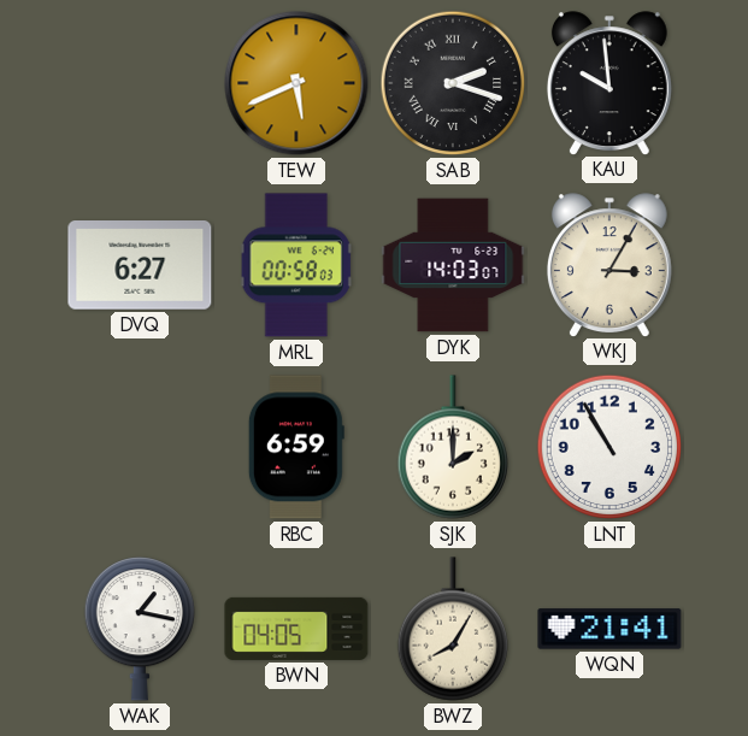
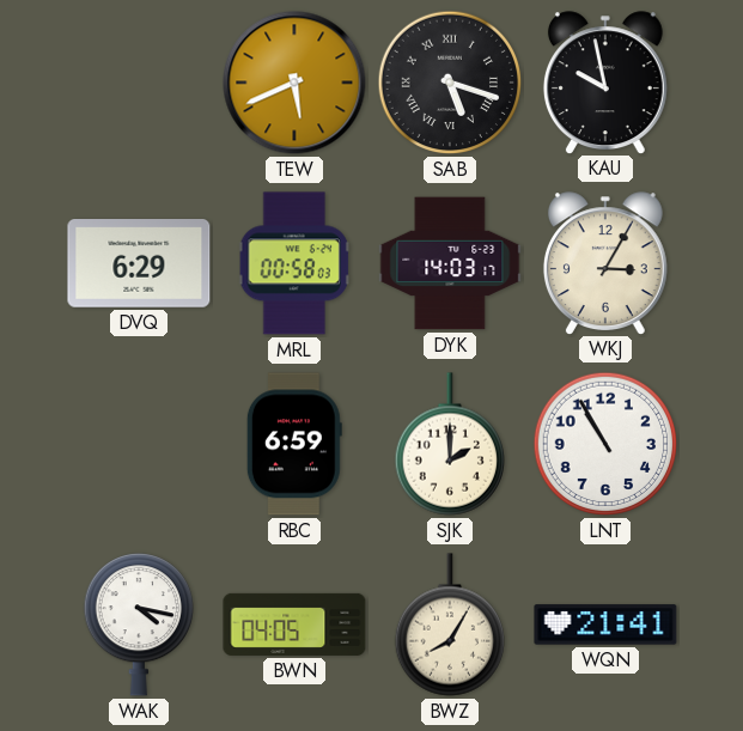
SAB: 2:18 -> 5:18 (450, 83)
KAU: 9:59 -> 9:58 (605, 83)
DVQ: 6:27 -> 6:29 (139, 264)
DYK: 14:03:07 -> 14:03:17 (450, 263)
WAK: 1:17 -> 4:17 (138, 625)
